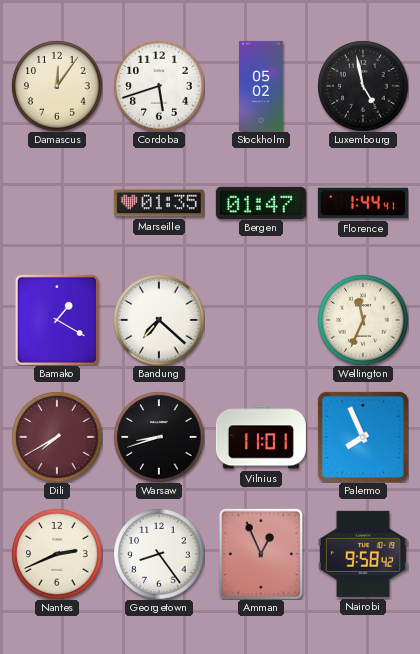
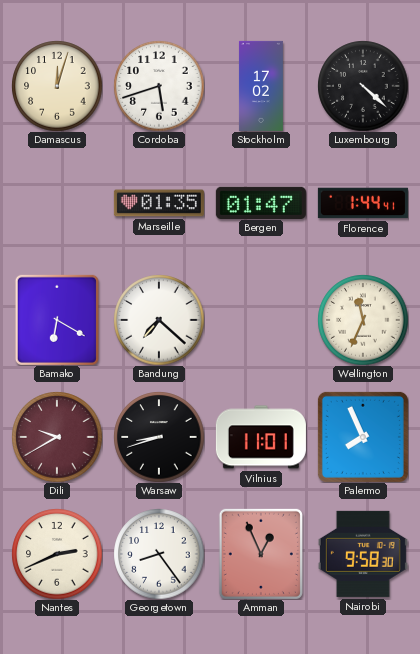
Damascus: 12:06 -> 12:03 (57, 86)
Stockholm: 05:02 -> 17:02 (261, 86)
Luxembourg: 4:58 -> 4:22 (363, 86)
Bamako: 1:20 -> 6:20 (57, 320)
Dili: 7:40 -> 9:40 (57, 437)
Nairobi: 9:58:42 -> 9:58:30 (363, 554)
